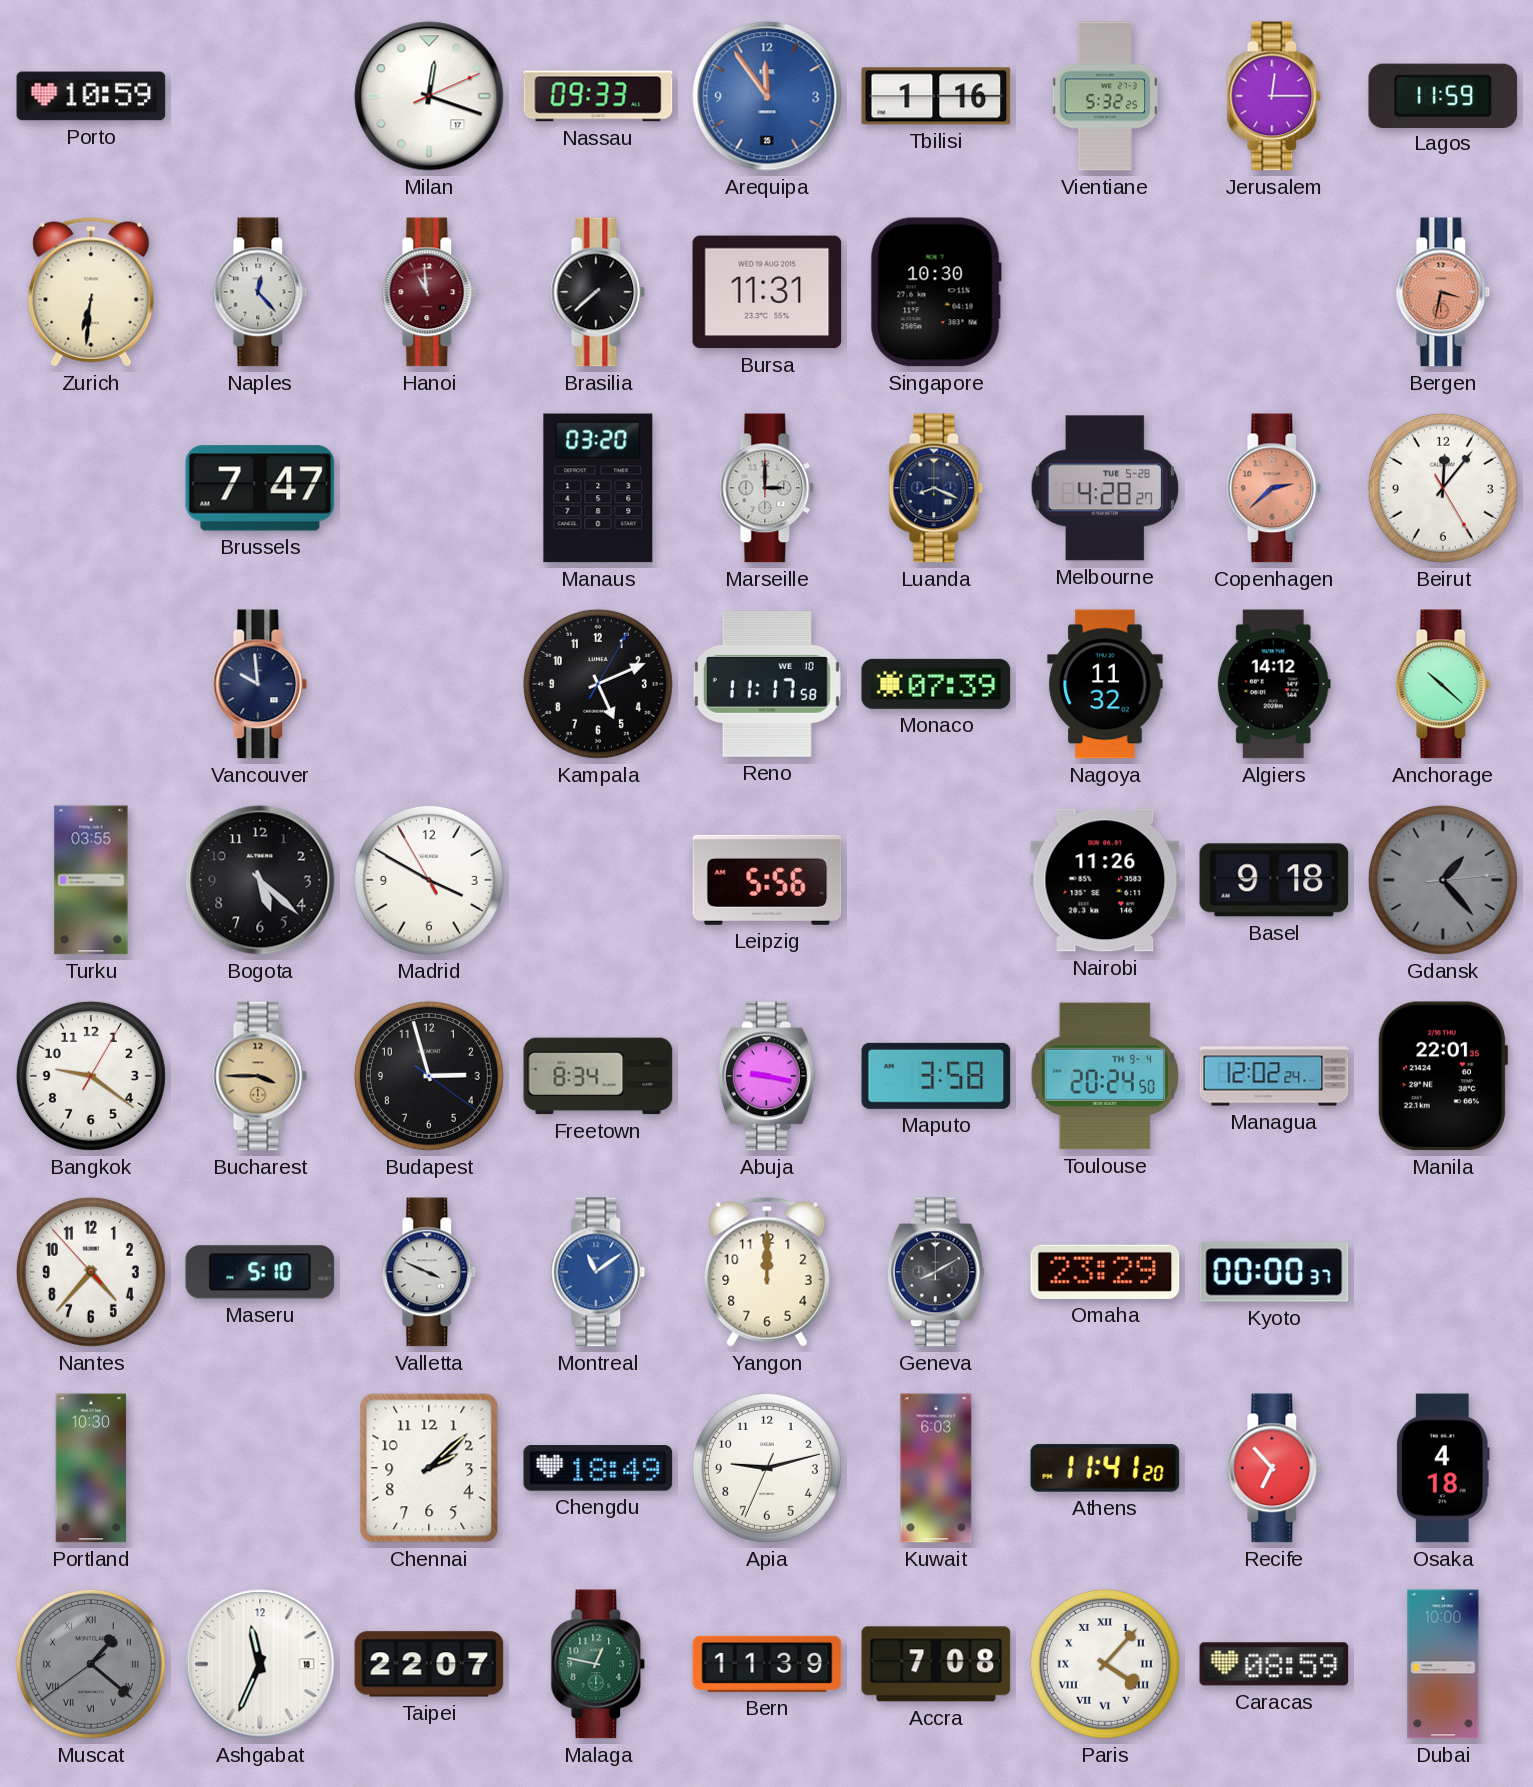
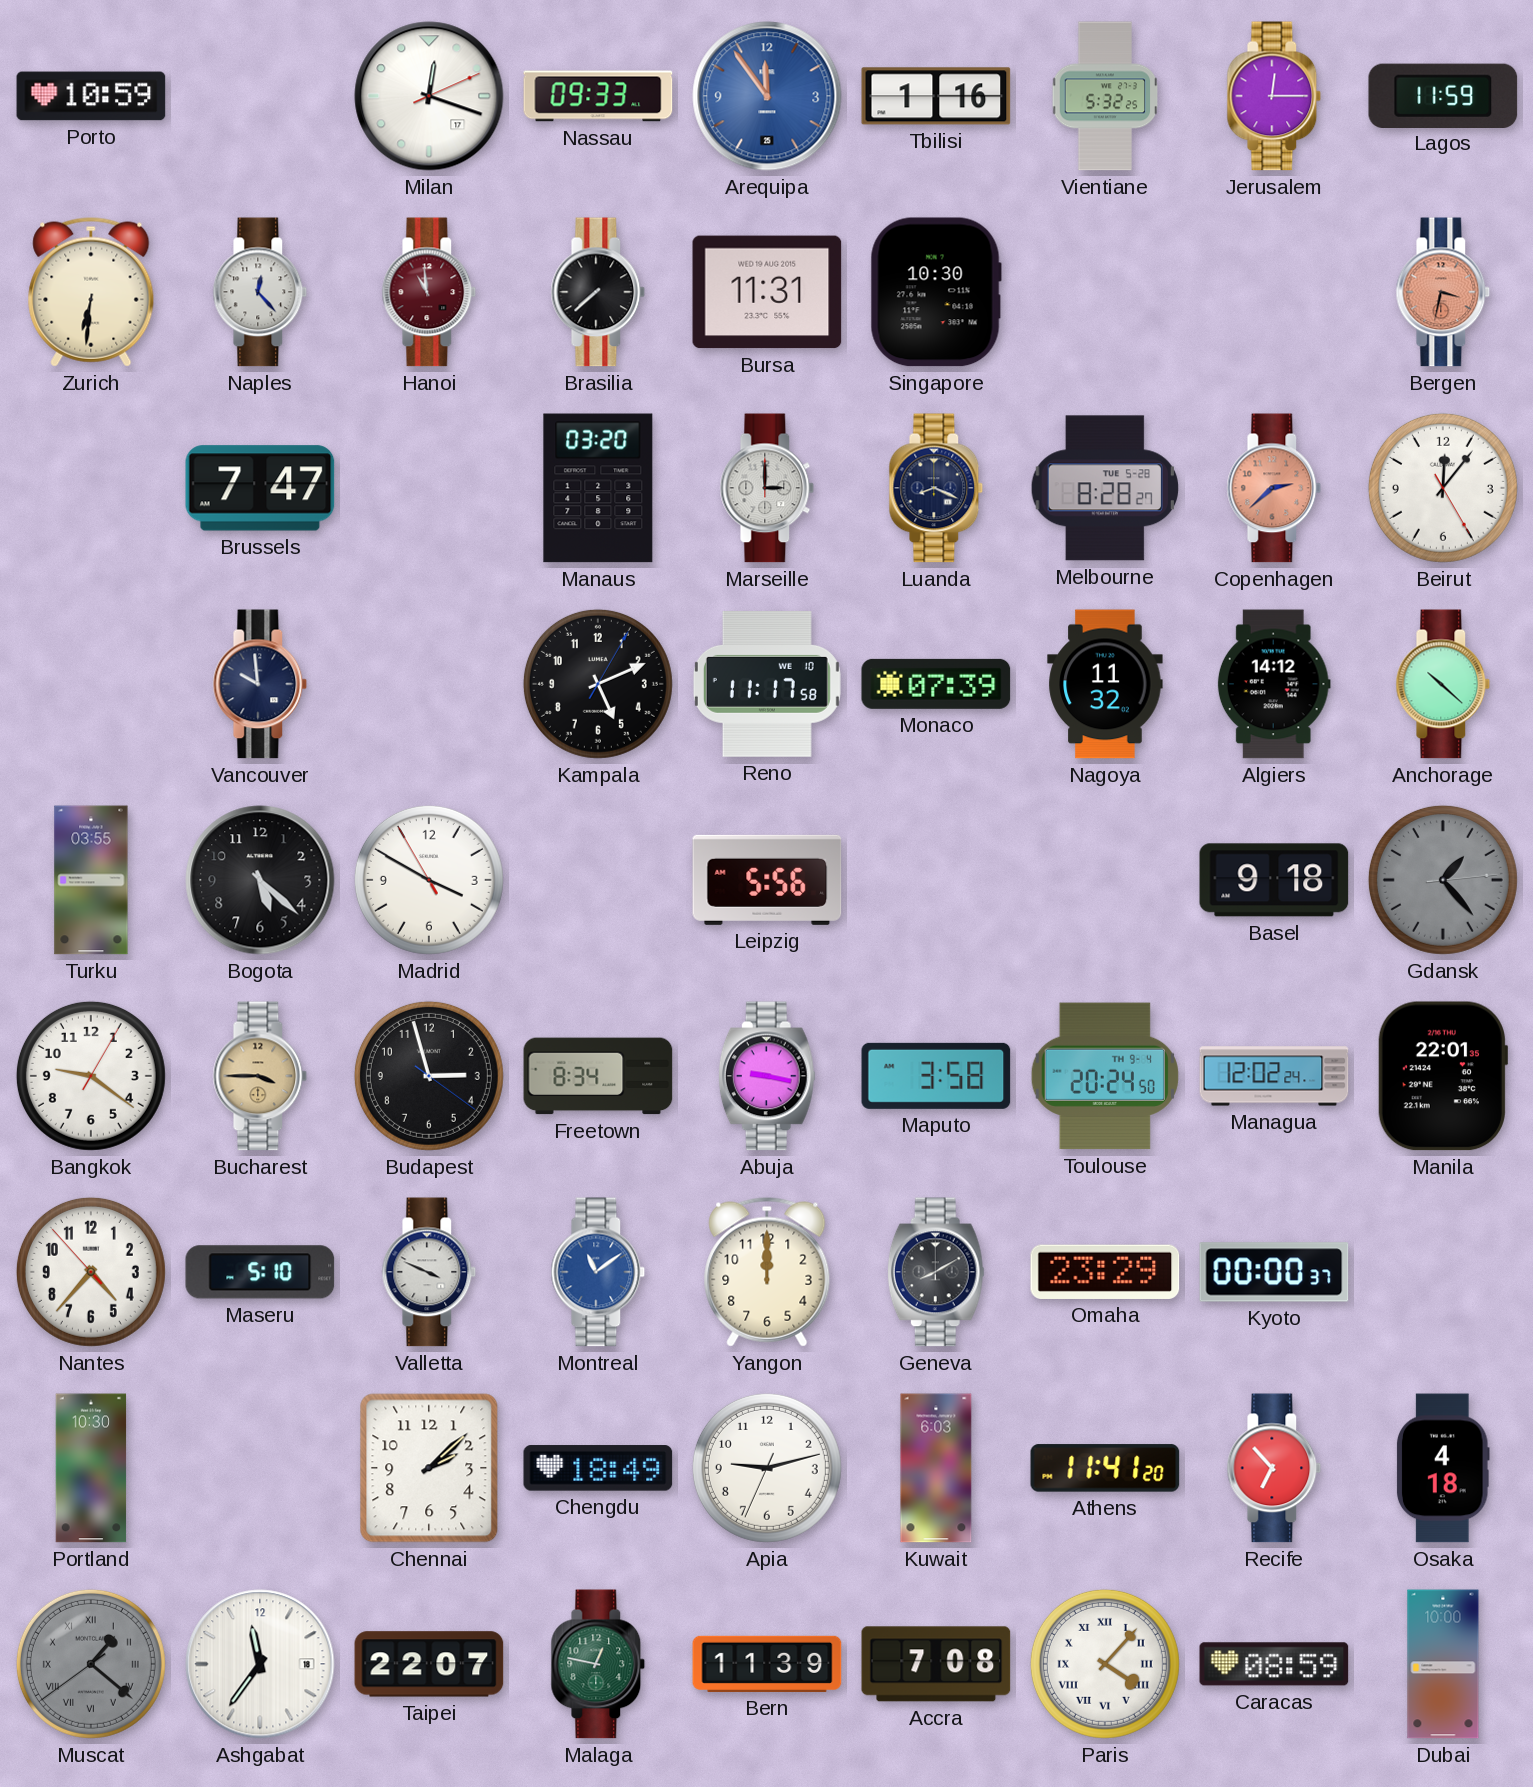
Melbourne: 4:28 -> 8:28 (1104, 488)
Nairobi: 11:26 -> none (1105, 880)
Ashgabat: 11:34 -> 11:36 (260, 1664)
